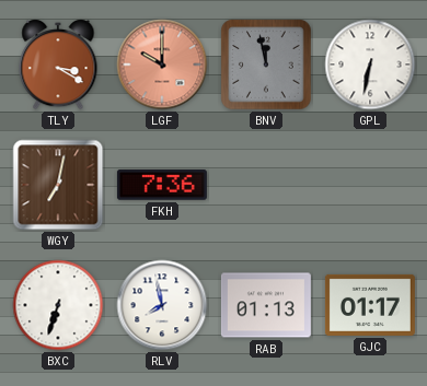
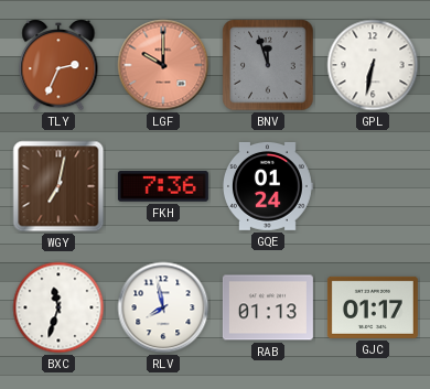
TLY: 3:20 -> 2:34 (58, 65)
BNV: 11:58 -> 11:57 (268, 65)
GQE: none -> 01:24 (268, 186)
BXC: 6:33 -> 11:33 (58, 307)
